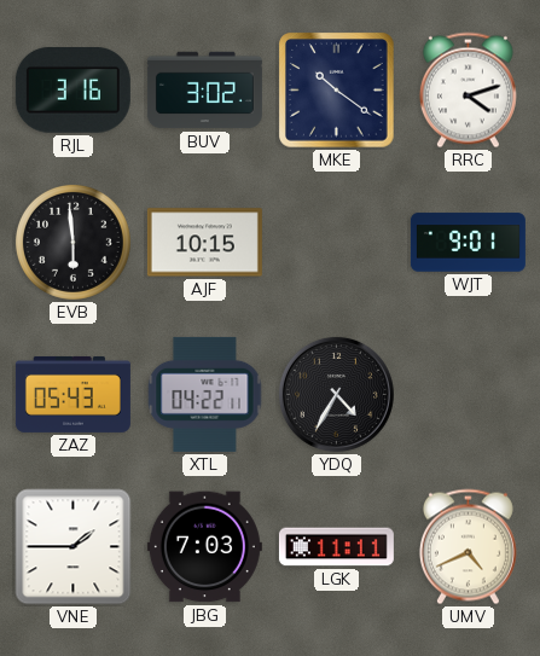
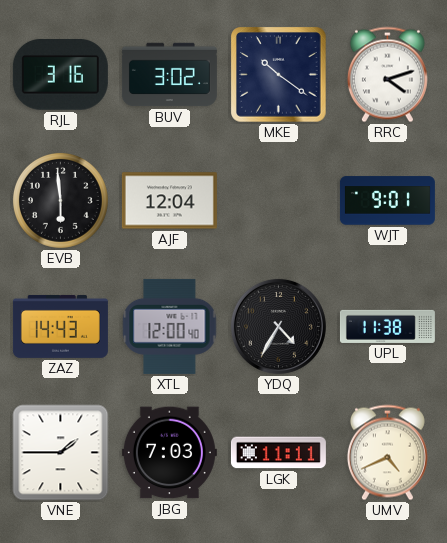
AJF: 10:15 -> 12:04 (169, 201)
ZAZ: 05:43 -> 14:43 (60, 326)
XTL: 04:22 -> 12:00 (170, 326)
UPL: none -> 11:38 (387, 326)
